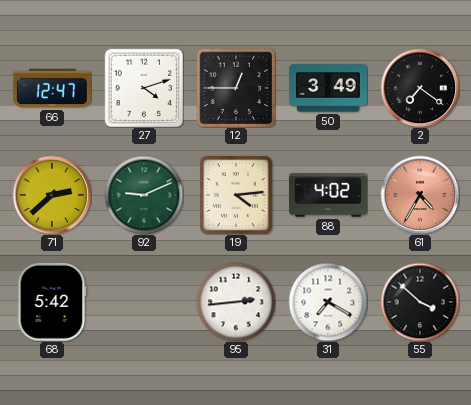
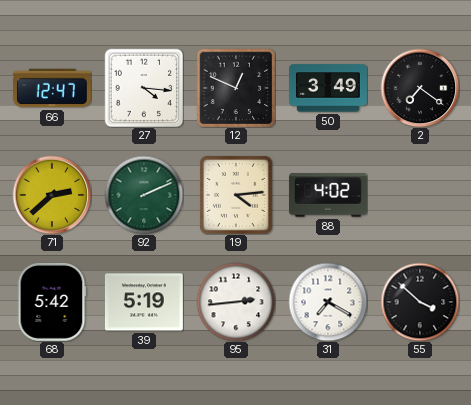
27: 4:12 -> 4:16 (144, 88)
12: 12:45 -> 12:49 (236, 88)
92: 9:11 -> 2:11 (144, 195)
61: 4:35 -> none (420, 195)
39: none -> 5:19 (144, 302)
